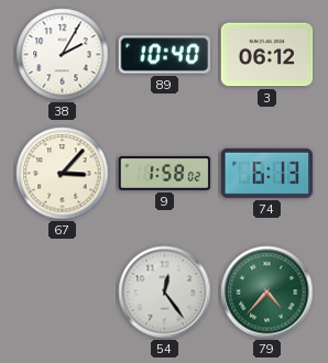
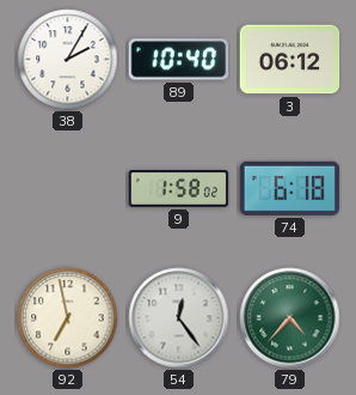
67: 3:07 -> none (63, 174)
74: 6:13 -> 6:18 (290, 188)
92: none -> 6:58 (68, 318)
